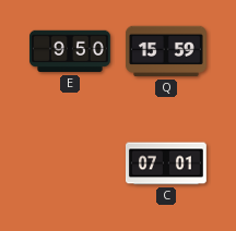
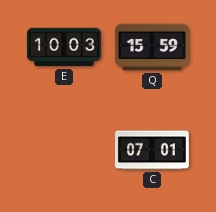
E: 9:50 -> 10:03 (64, 47)
